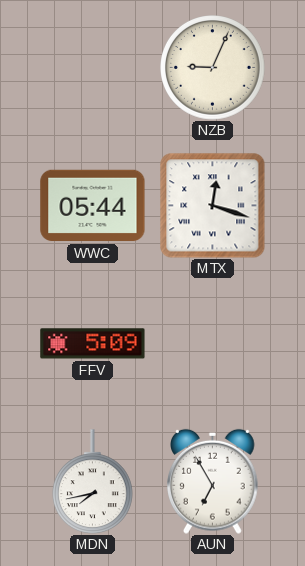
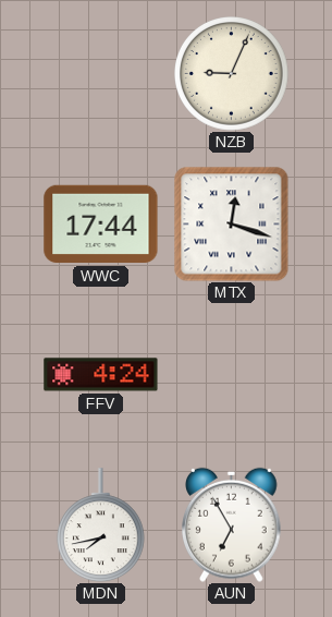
WWC: 05:44 -> 17:44 (101, 225)
FFV: 5:09 -> 4:24 (101, 375)
